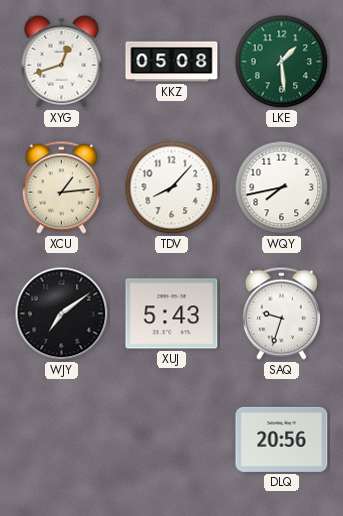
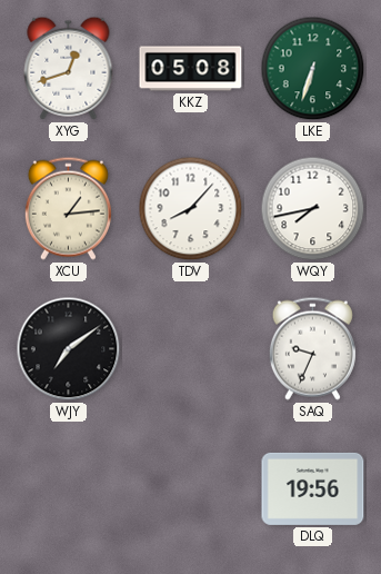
LKE: 1:29 -> 6:33 (313, 69)
XUJ: 5:43 -> none (172, 314)
SAQ: 9:33 -> 9:34 (312, 348)
DLQ: 20:56 -> 19:56 (313, 488)
